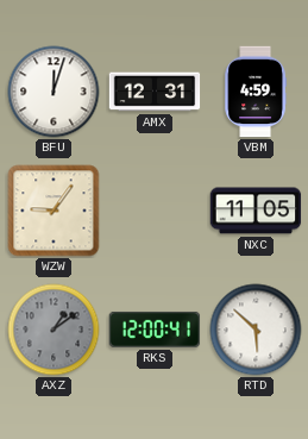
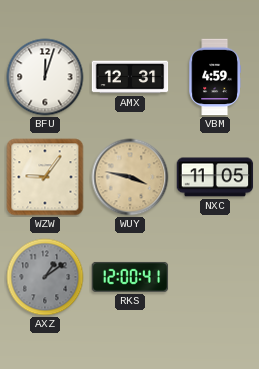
WUY: none -> 3:47 (130, 177)
RTD: 5:52 -> none (256, 330)
